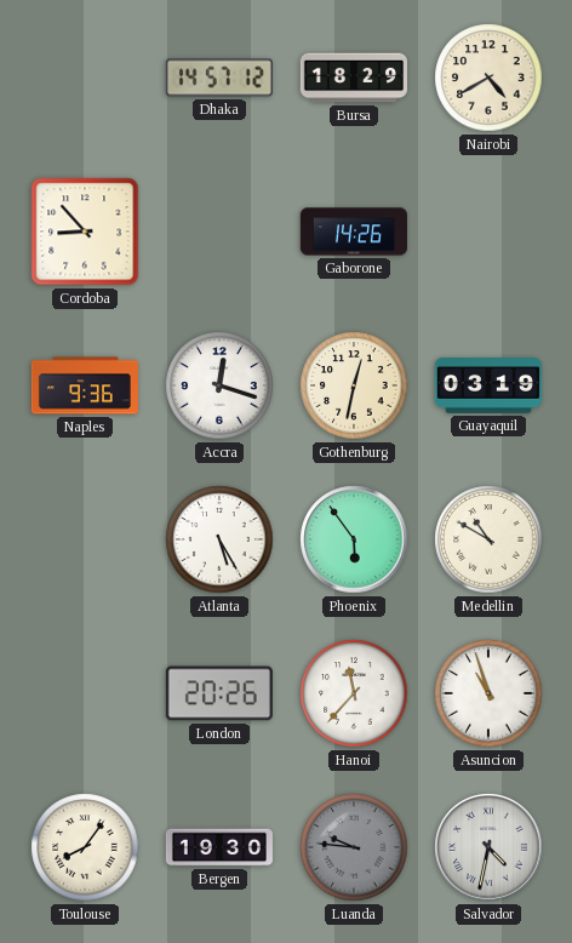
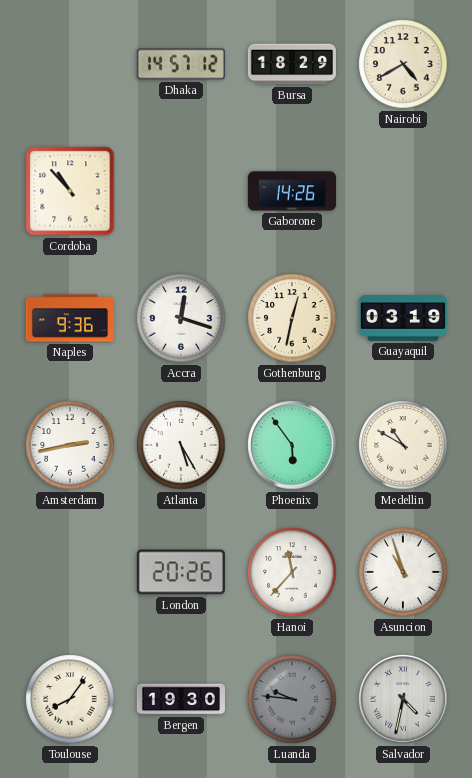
Cordoba: 8:53 -> 10:53 (70, 191)
Amsterdam: none -> 2:43 (70, 445)
